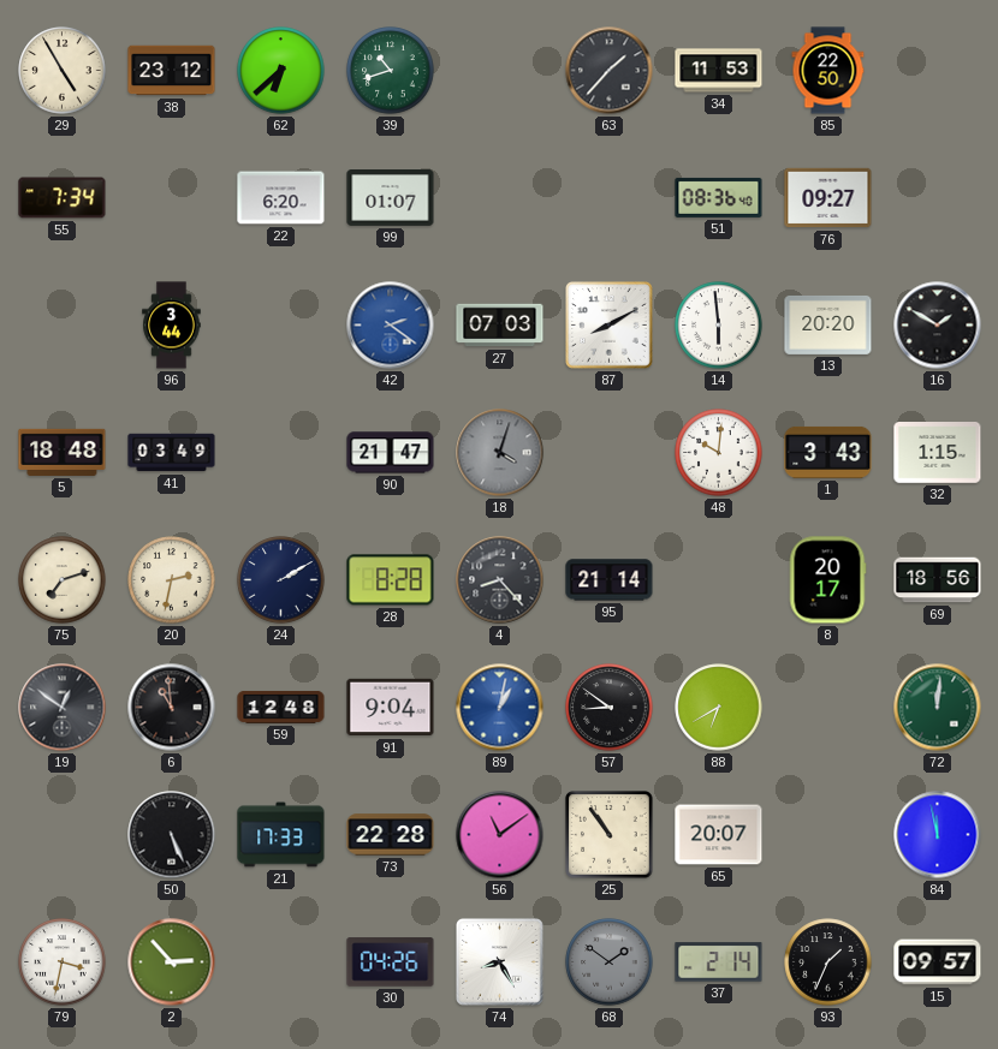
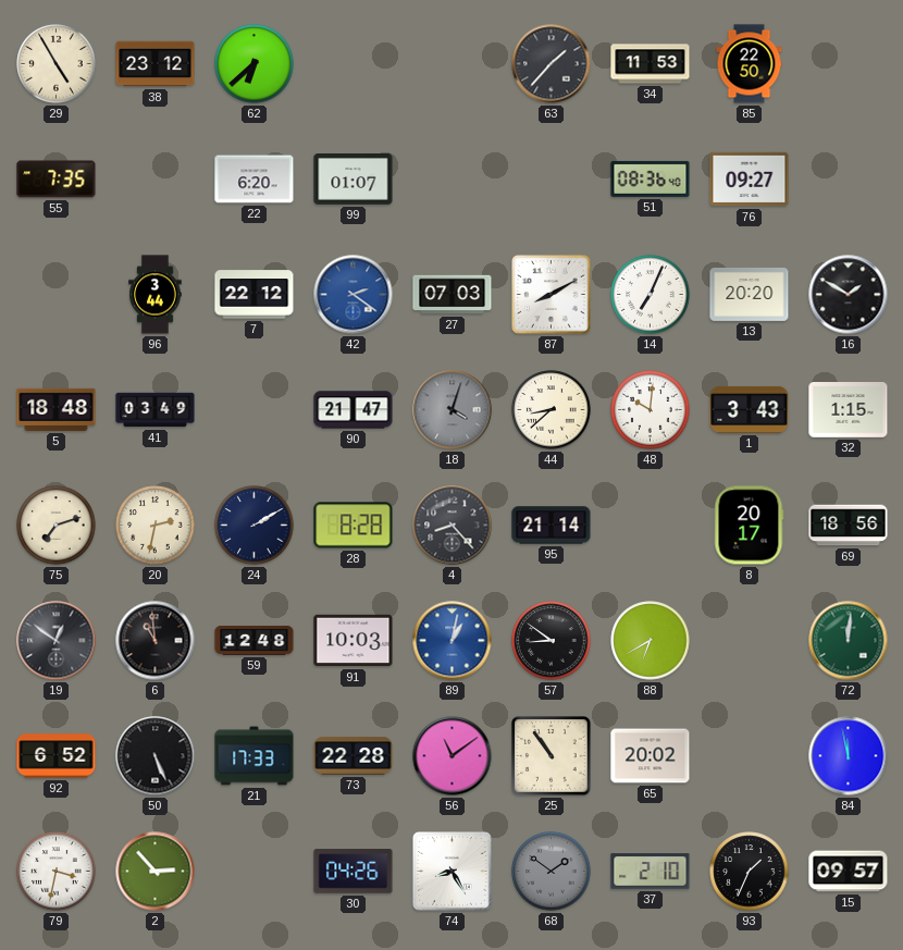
39: 10:42 -> none (391, 71)
55: 7:34 -> 7:35 (57, 180)
7: none -> 22:12 (255, 295)
14: 5:59 -> 7:04 (651, 295)
44: none -> 8:38 (552, 410)
91: 9:04 -> 10:03 (354, 641)
92: none -> 6:52 (57, 756)
65: 20:07 -> 20:02 (651, 756)
37: 2:14 -> 2:10 (651, 872)
